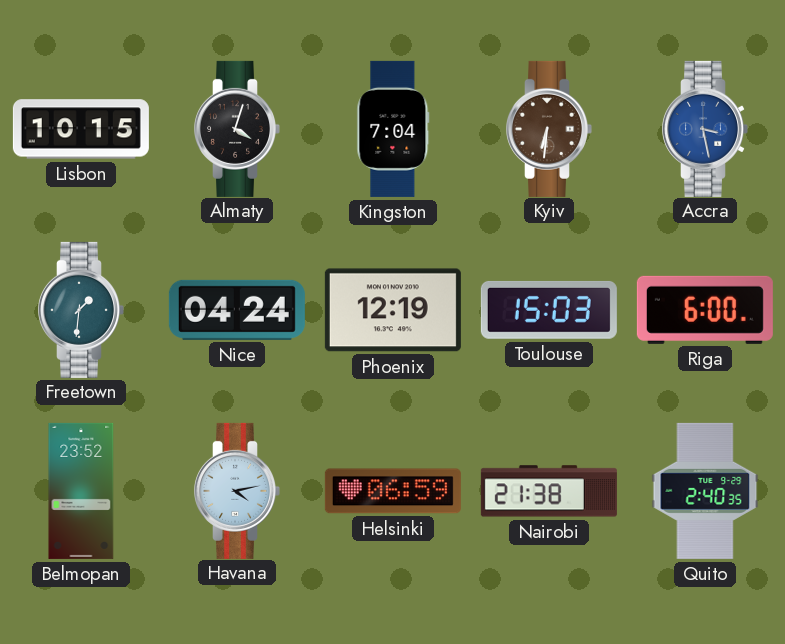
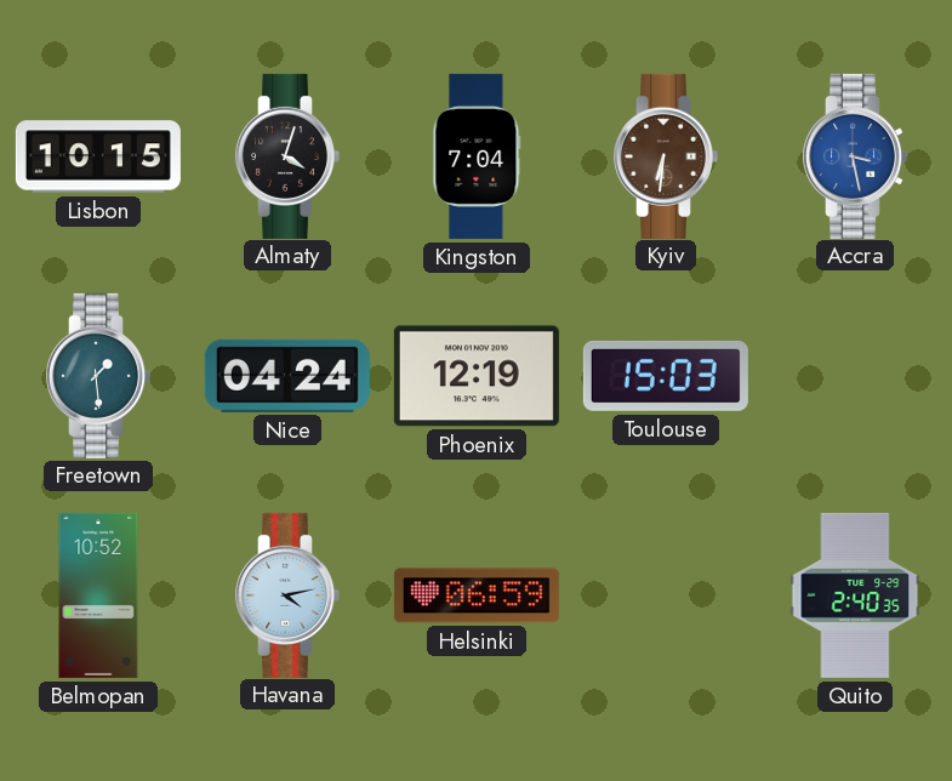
Freetown: 1:31 -> 1:29 (98, 376)
Riga: 6:00 -> none (705, 310)
Belmopan: 23:52 -> 10:52 (98, 595)
Nairobi: 21:38 -> none (549, 491)
